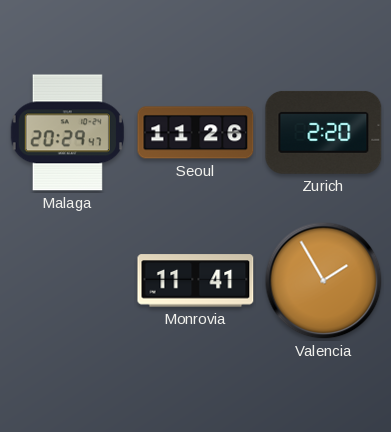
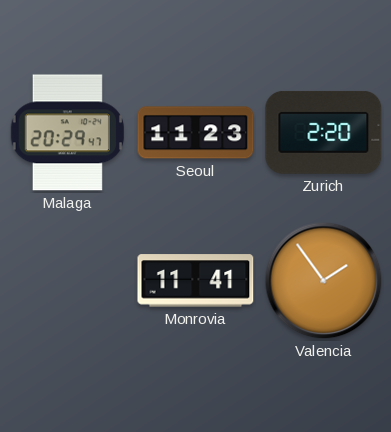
Seoul: 11:26 -> 11:23 (196, 133)
Valencia: 1:55 -> 1:54 (324, 281)
